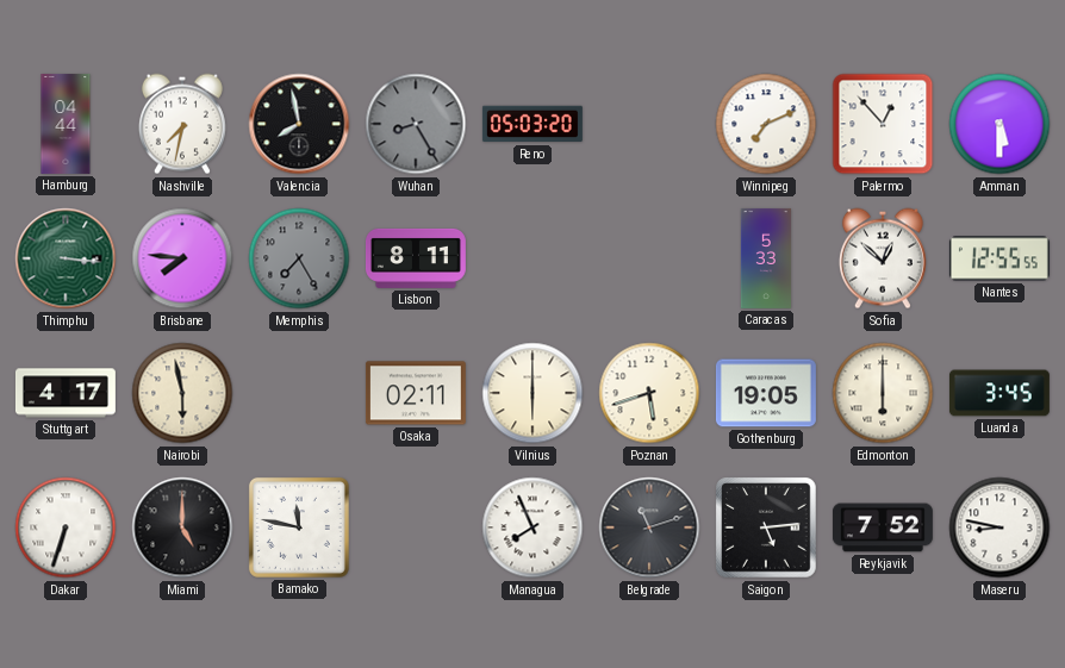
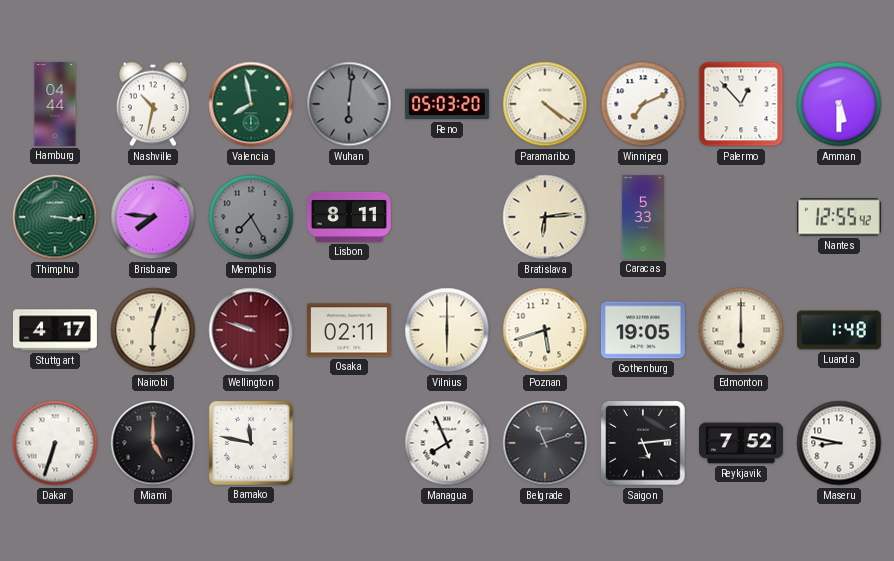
Nashville: 7:32 -> 10:32 (153, 104)
Valencia dial: black -> green (251, 104)
Wuhan: 8:25 -> 6:01 (349, 104)
Paramaribo: none -> 4:21 (545, 104)
Bratislava: none -> 6:14 (545, 217)
Sofia: 12:52 -> none (883, 258)
Nantes: 12:55:55 -> 12:55:42 (839, 217)
Nairobi: 5:58 -> 6:03 (153, 330)
Wellington: none -> 9:48 (251, 330)
Luanda: 3:45 -> 1:48 (839, 330)
